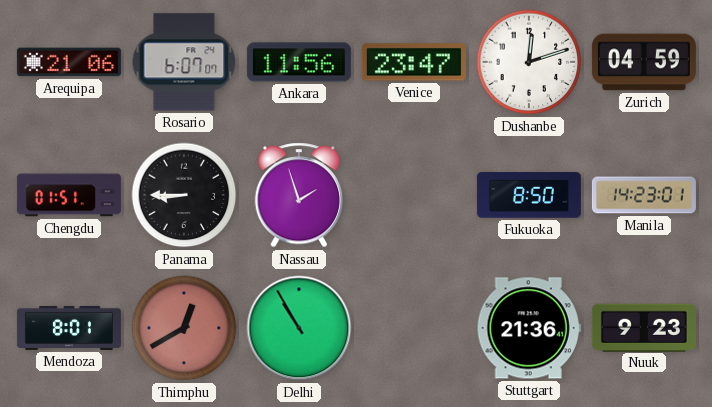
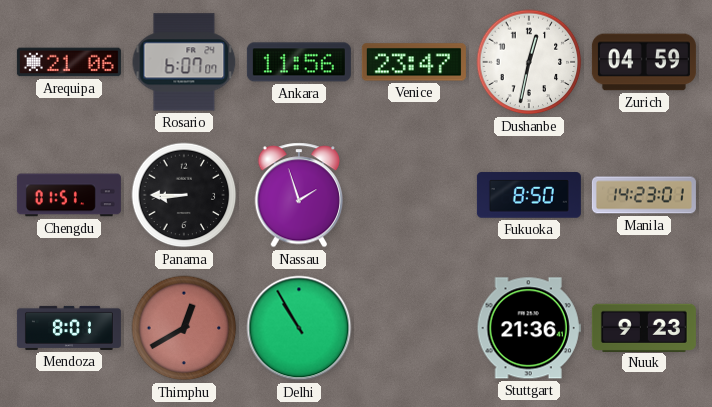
Dushanbe: 12:12 -> 12:32 (529, 62)
